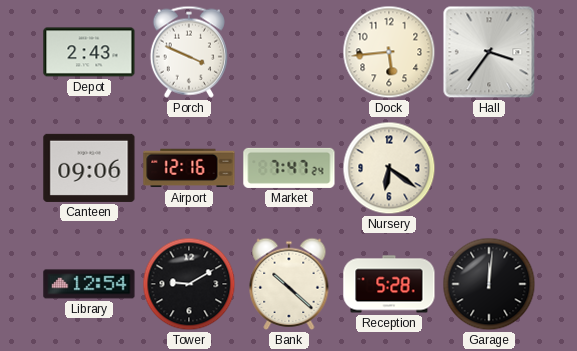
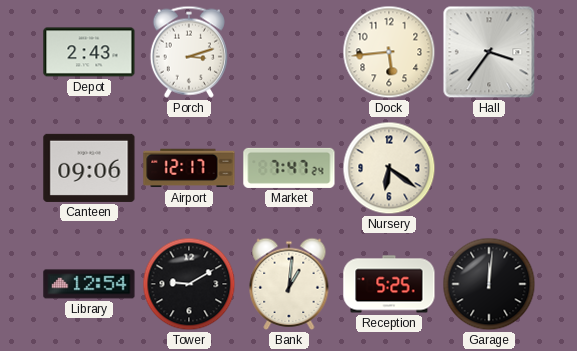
Porch: 3:49 -> 3:12 (189, 52)
Airport: 12:16 -> 12:17 (189, 168)
Bank: 10:22 -> 1:01 (289, 284)
Reception: 5:28 -> 5:25 (389, 284)
